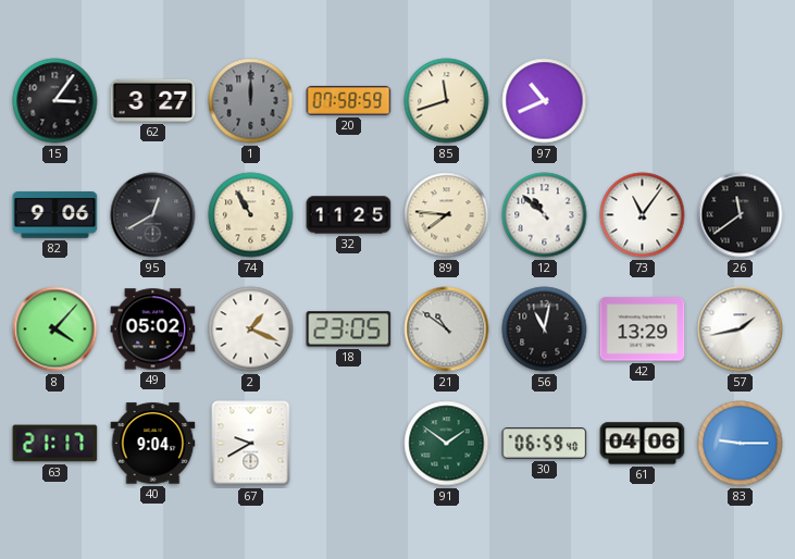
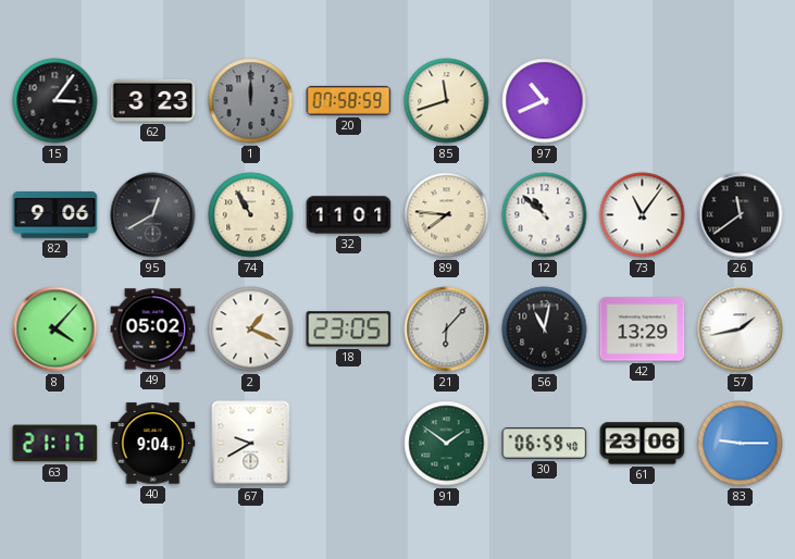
62: 3:27 -> 3:23 (153, 100)
32: 11:25 -> 11:01 (349, 215)
21: 10:51 -> 6:07 (447, 330)
61: 04:06 -> 23:06 (643, 444)
